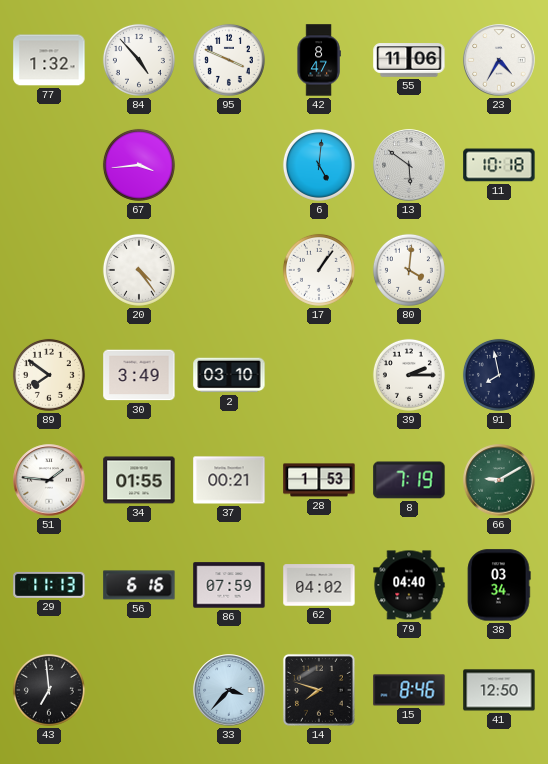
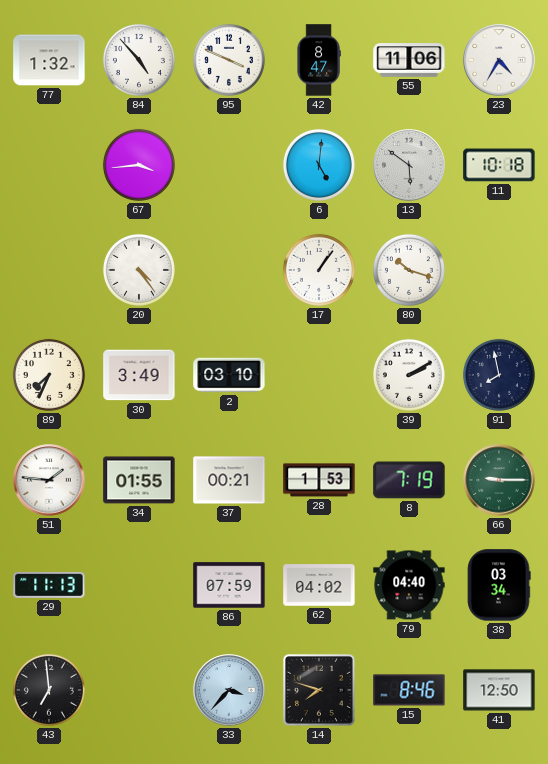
80: 4:01 -> 10:18 (409, 270)
89: 7:51 -> 7:34 (49, 375)
39: 2:15 -> 2:10 (409, 375)
66: 9:10 -> 9:15 (499, 480)
56: 6:16 -> none (139, 585)
